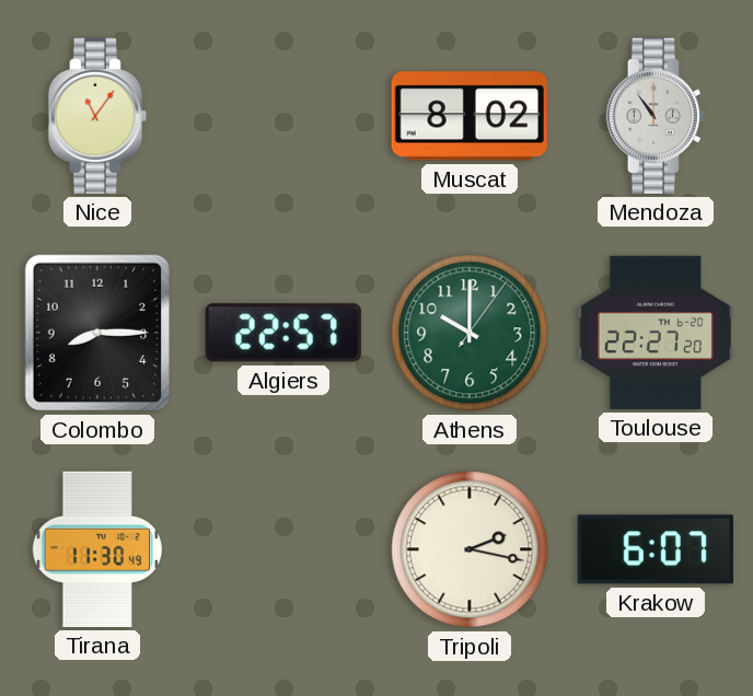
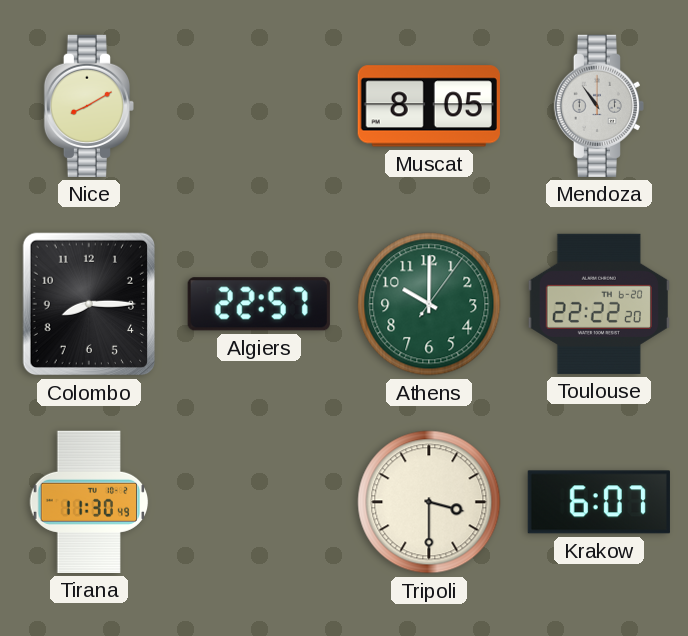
Nice: 11:06 -> 8:10 (88, 106)
Muscat: 8:02 -> 8:05 (429, 106)
Toulouse: 22:27 -> 22:22 (599, 304)
Tripoli: 2:17 -> 3:30 (429, 502)
